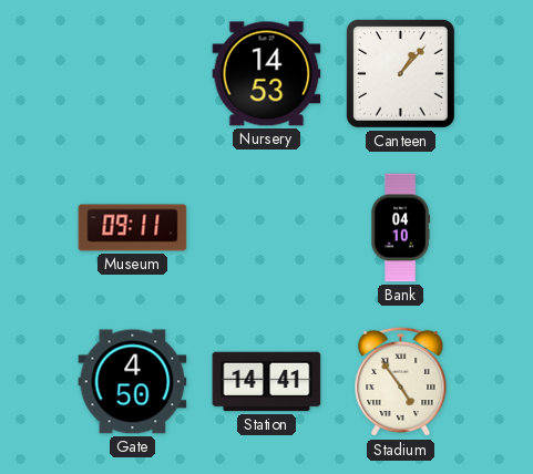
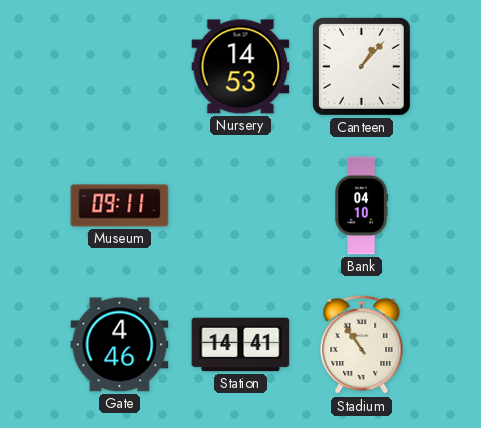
Gate: 4:50 -> 4:46 (120, 345)
Stadium: 4:54 -> 10:54 (362, 345)
